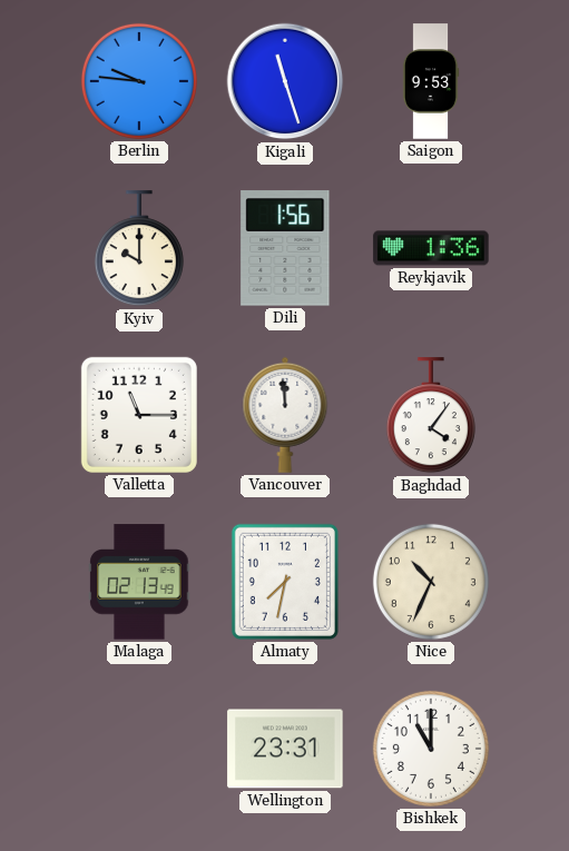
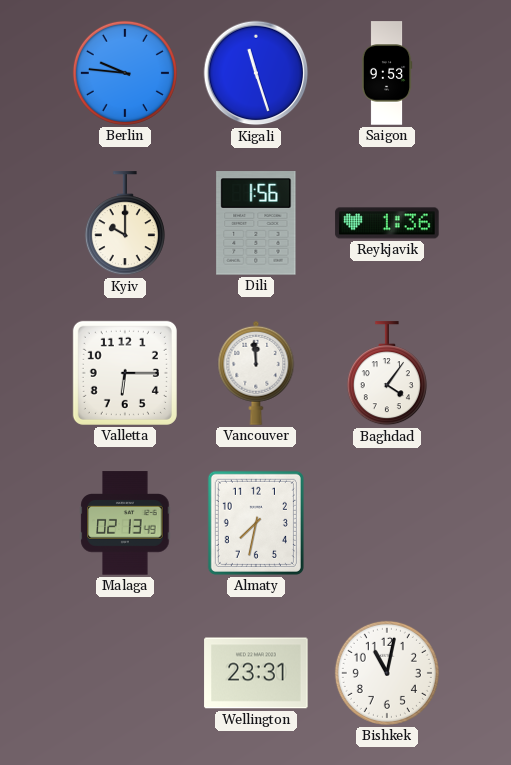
Valletta: 11:15 -> 6:15 (125, 373)
Nice: 10:34 -> none (431, 582)
Bishkek: 11:00 -> 11:02 (387, 673)
